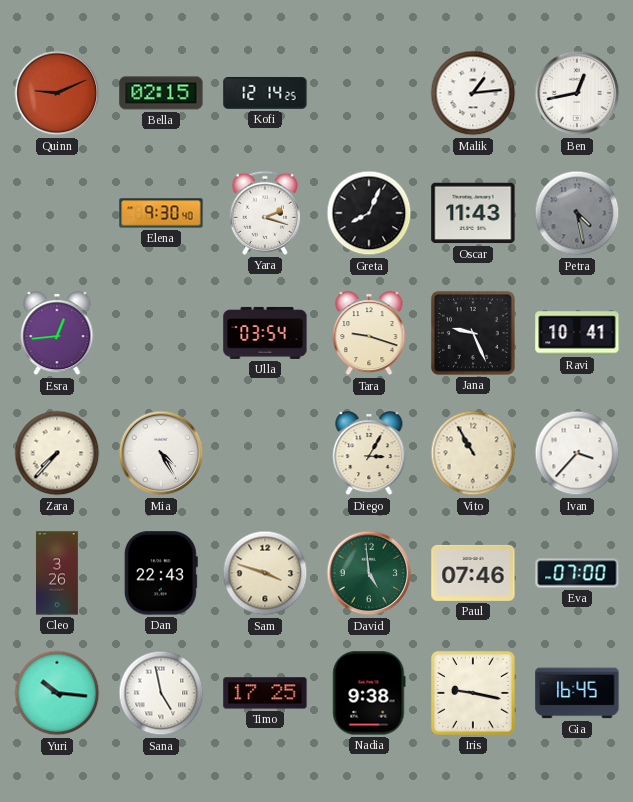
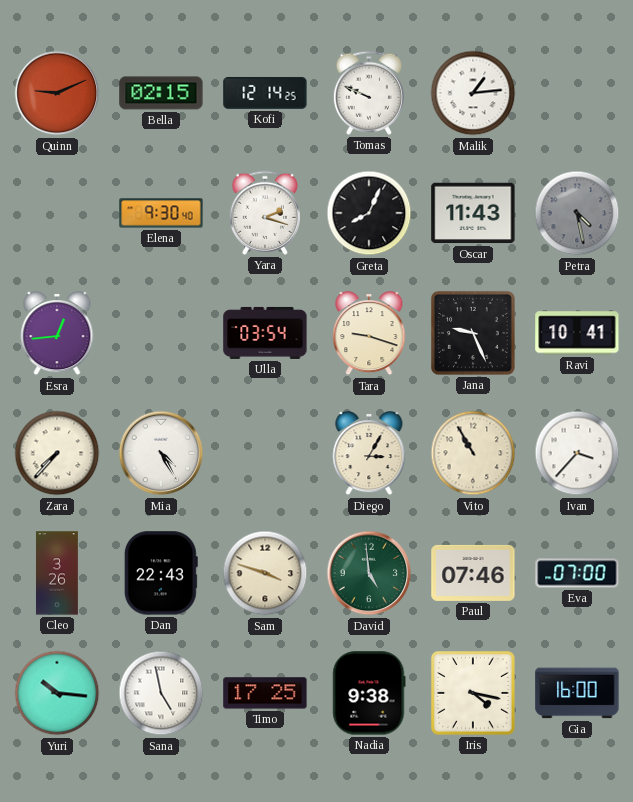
Tomas: none -> 9:49 (369, 93)
Ben: 12:43 -> none (577, 93)
Iris: 9:17 -> 4:17 (473, 693)
Gia: 16:45 -> 16:00 (577, 693)
